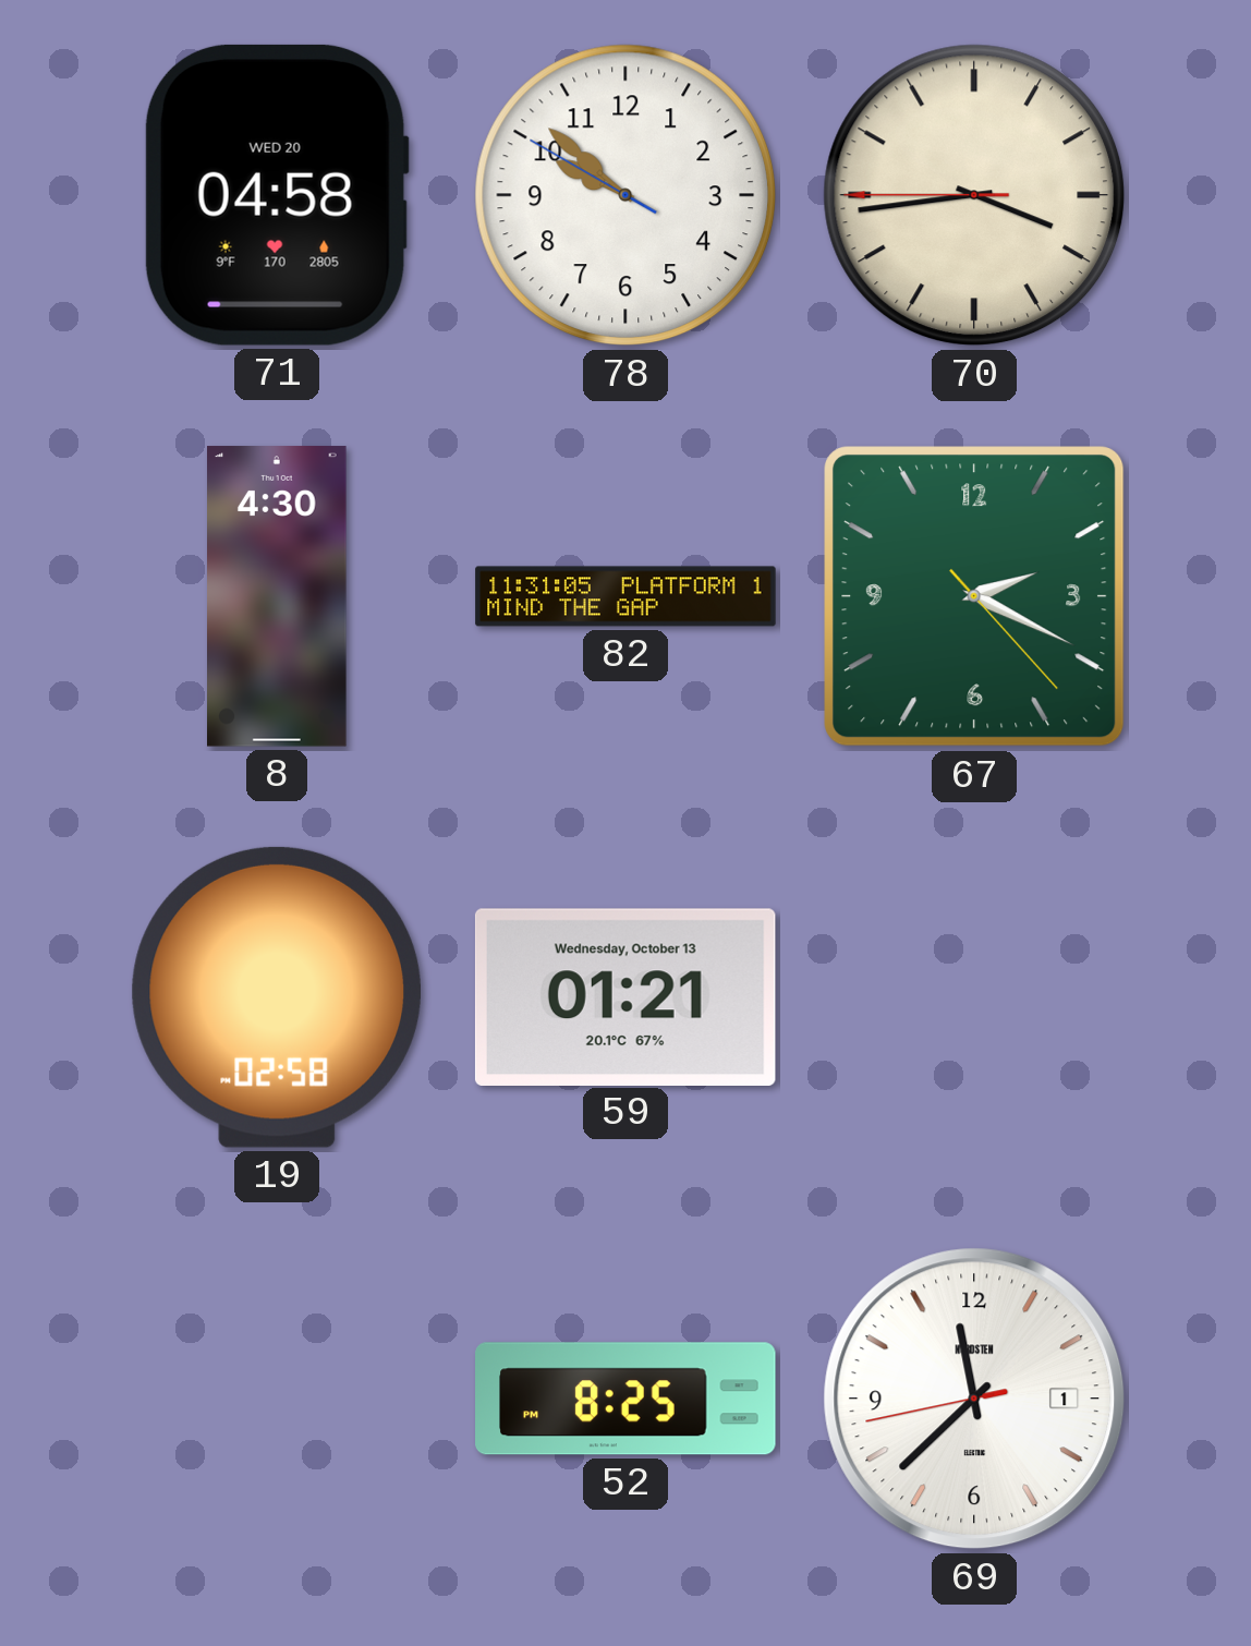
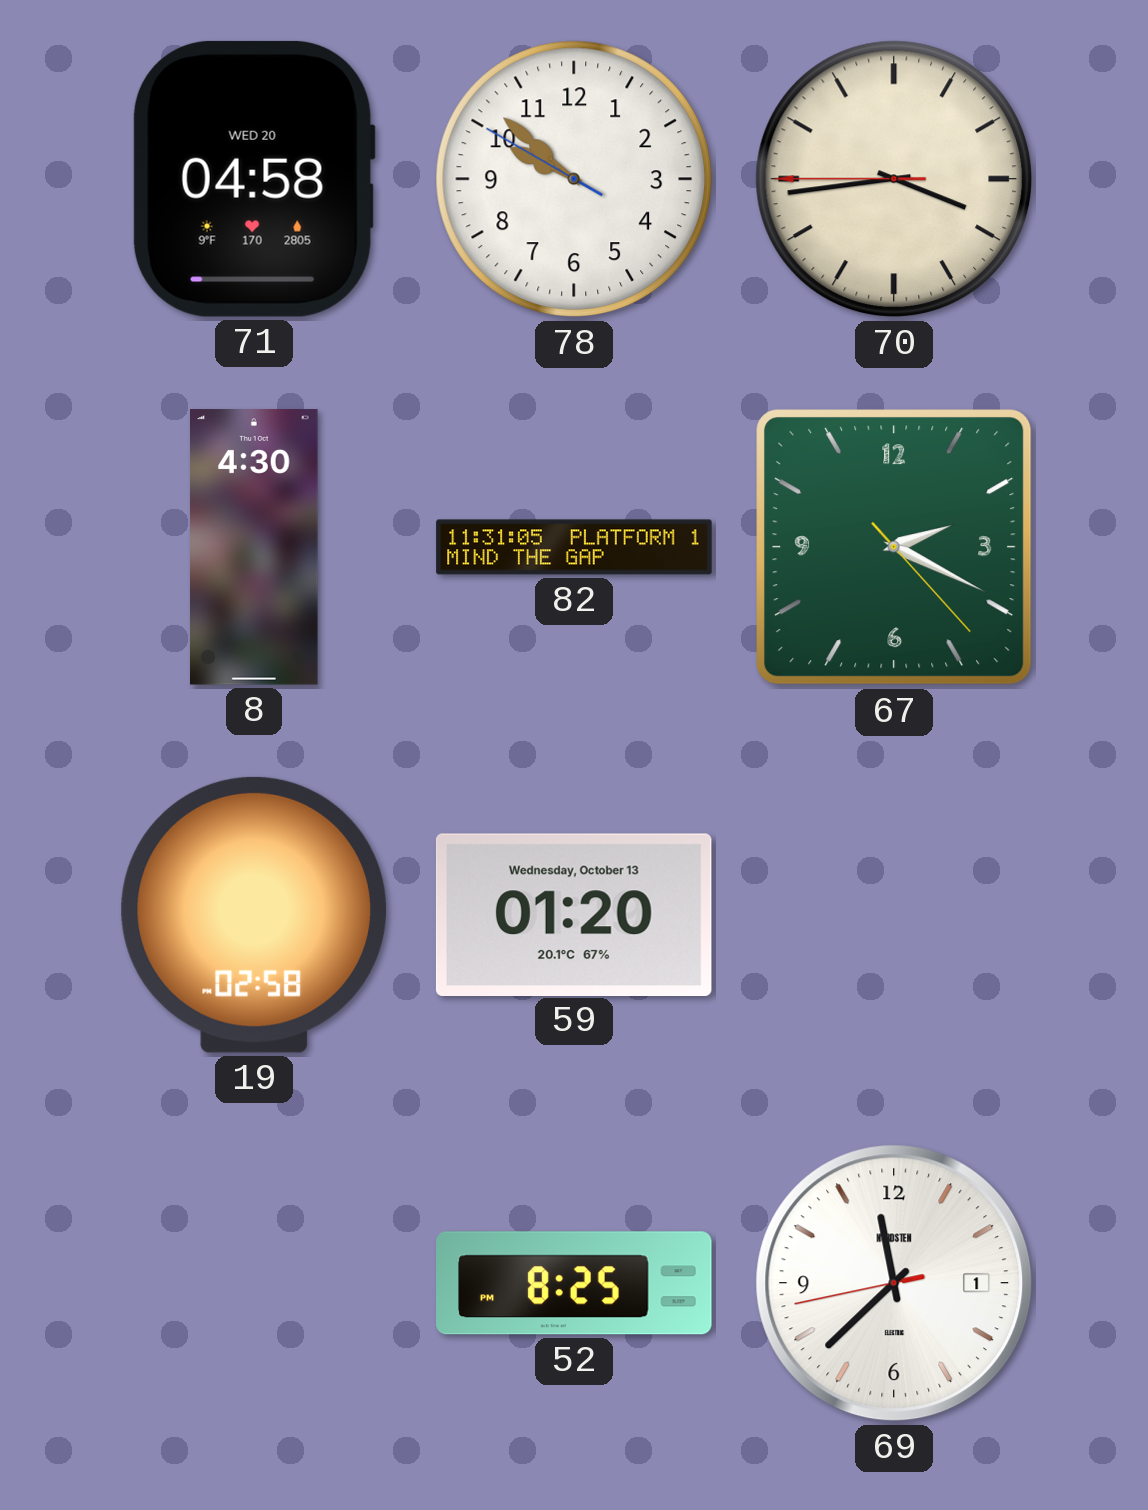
59: 01:21 -> 01:20 (574, 914)
